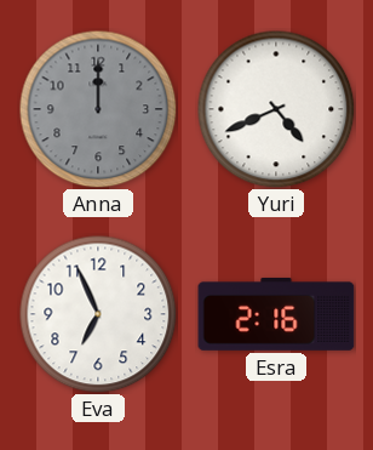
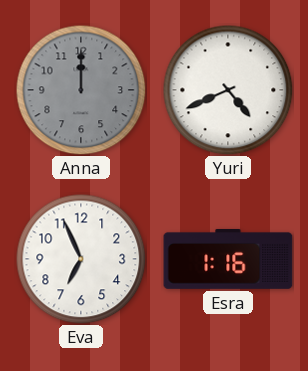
Esra: 2:16 -> 1:16 (228, 259)
